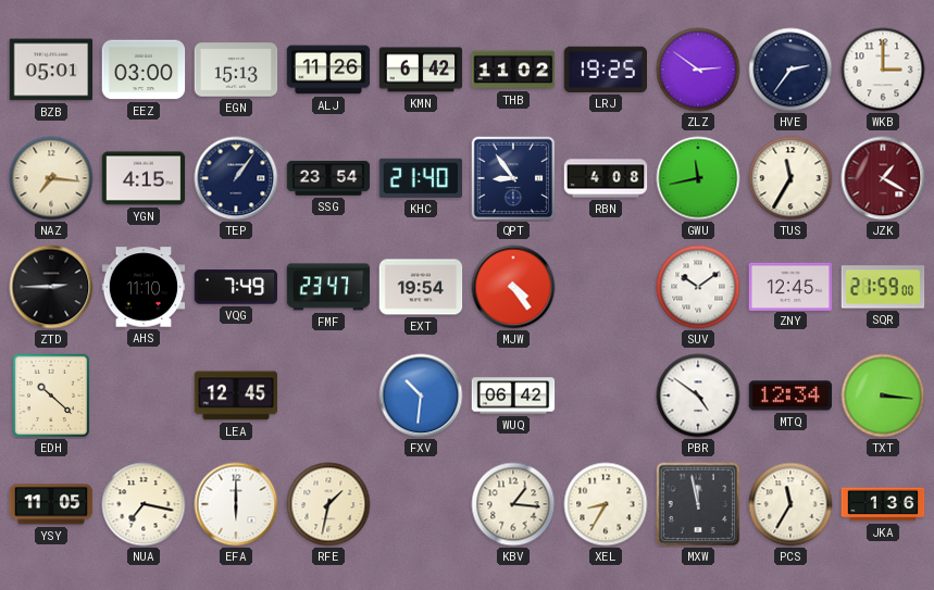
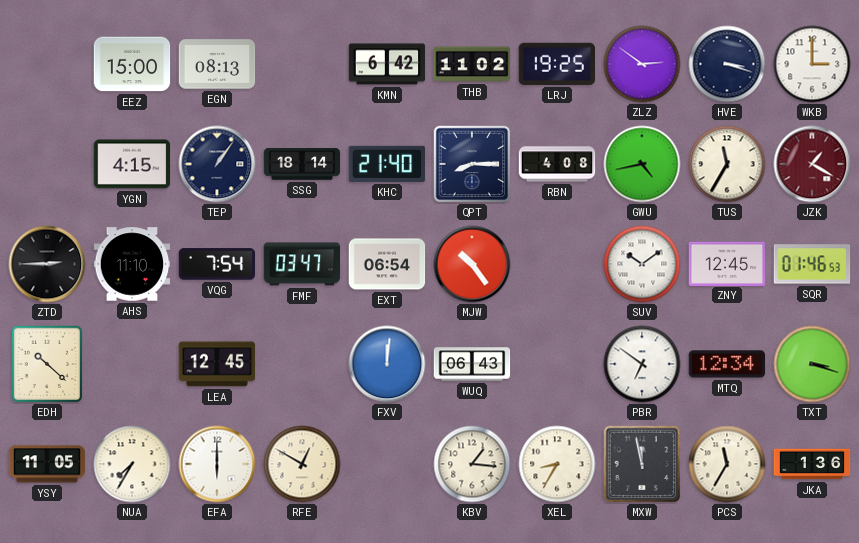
BZB: 05:01 -> none (51, 70)
EEZ: 03:00 -> 15:00 (132, 64)
EGN: 15:13 -> 08:13 (217, 64)
ALJ: 11:26 -> none (328, 70)
HVE: 2:36 -> 3:18 (727, 64)
NAZ: 7:16 -> none (51, 178)
SSG: 23:54 -> 18:14 (302, 164)
QPT: 8:54 -> 8:15 (472, 164)
GWU: 11:43 -> 4:43 (642, 164)
VQG: 7:49 -> 7:54 (217, 264)
FMF: 23:47 -> 03:47 (302, 264)
EXT: 19:54 -> 06:54 (387, 264)
MJW: 4:24 -> 10:24 (472, 264)
SQR: 21:59 -> 01:46 (812, 264)
FXV: 10:31 -> 12:01 (387, 364)
WUQ: 06:42 -> 06:43 (472, 364)
PBR: 4:51 -> 6:51 (642, 364)
TXT: 3:16 -> 3:18 (812, 364)
NUA: 7:17 -> 7:35 (132, 464)
RFE: 1:32 -> 12:50 (302, 464)
